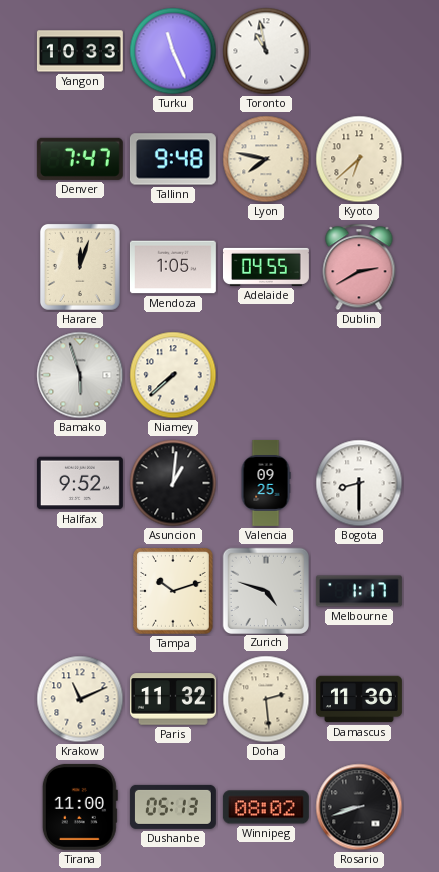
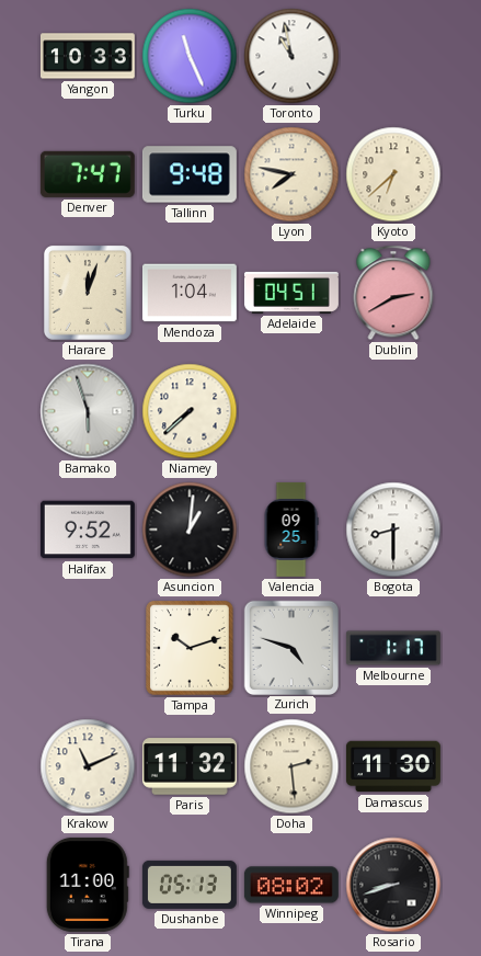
Mendoza: 1:05 -> 1:04 (190, 293)
Adelaide: 04:55 -> 04:51 (291, 293)
